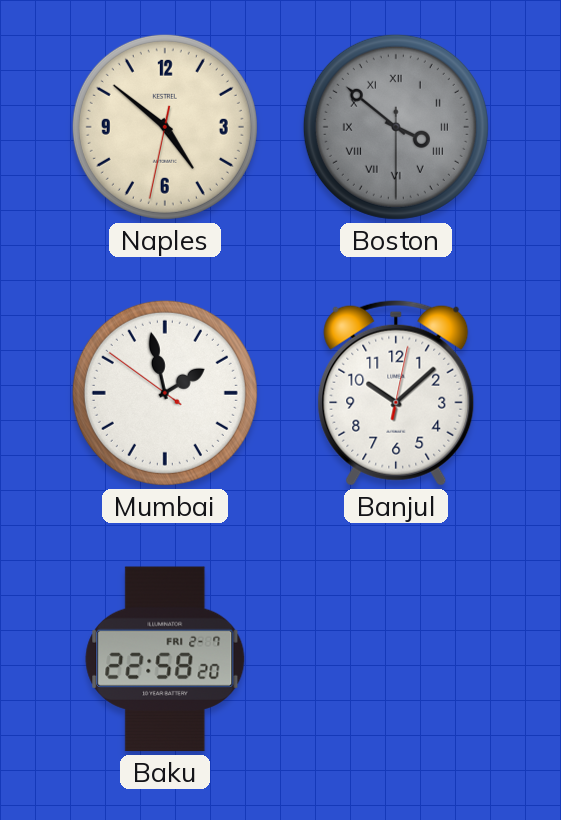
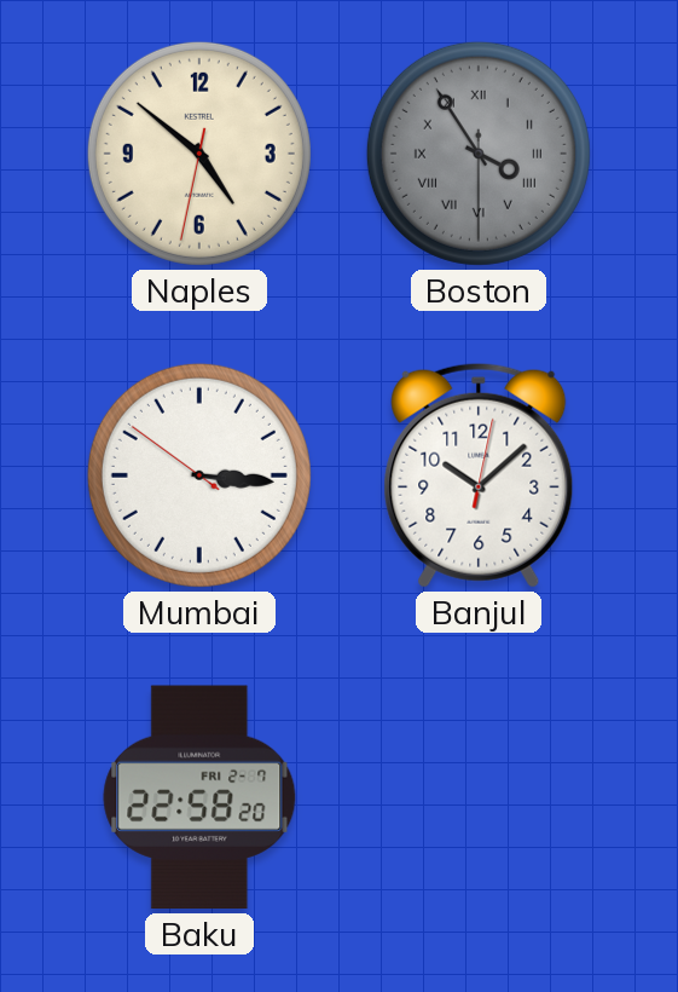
Boston: 3:51 -> 3:54 (479, 154)
Mumbai: 1:57 -> 3:15 (199, 475)
